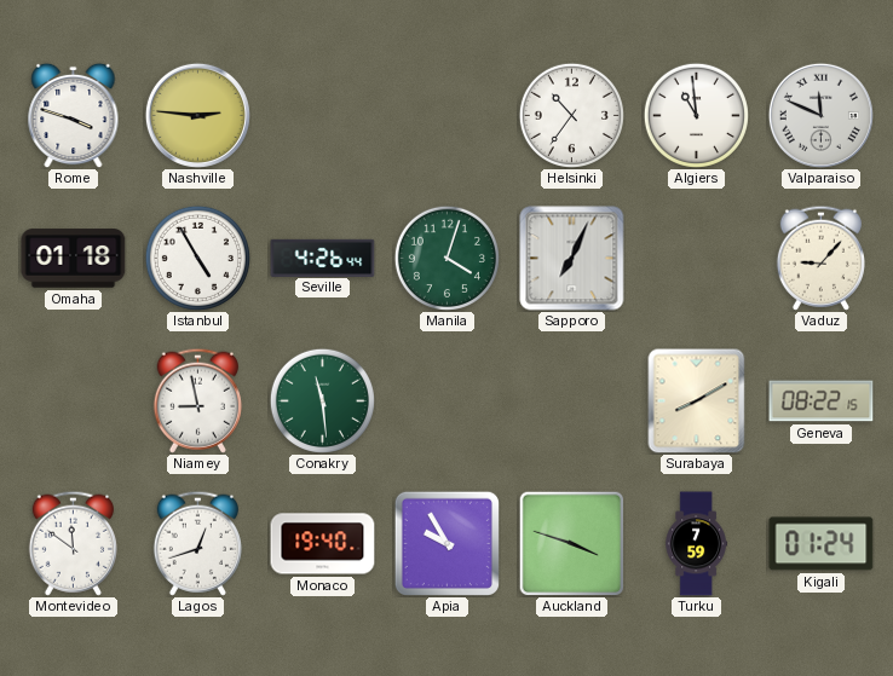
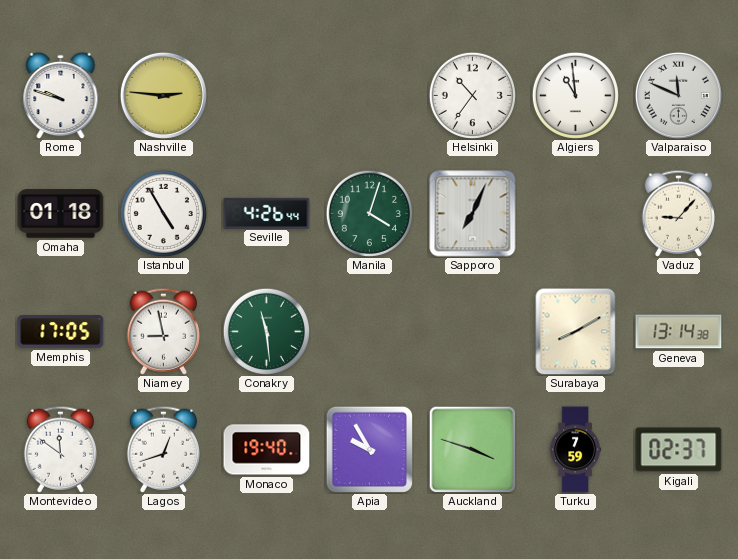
Rome: 3:48 -> 9:48 (61, 95)
Memphis: none -> 17:05 (61, 332)
Geneva: 08:22 -> 13:14 (679, 332)
Kigali: 01:24 -> 02:37 (679, 450)
